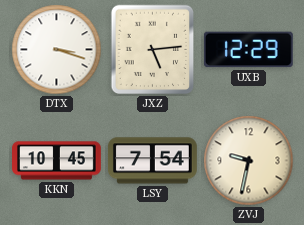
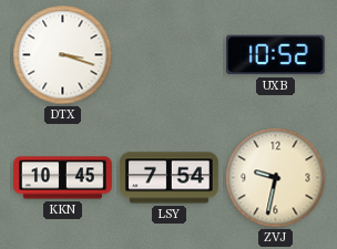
JXZ: 5:14 -> none (153, 50)
UXB: 12:29 -> 10:52 (275, 55)
